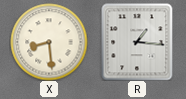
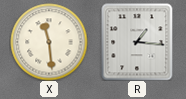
X: 8:29 -> 11:29 (49, 42)
